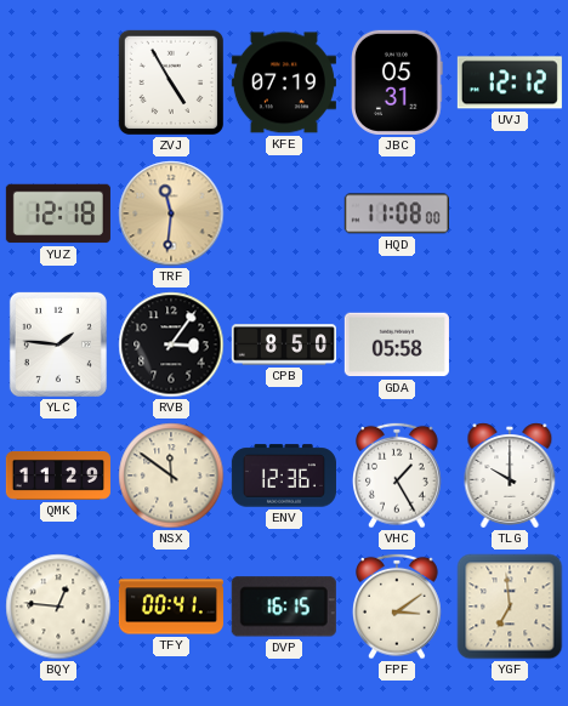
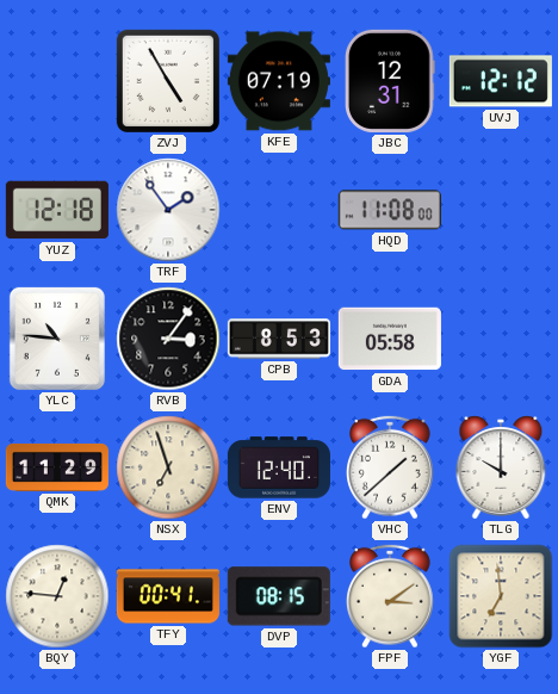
JBC: 05:31 -> 12:31 (390, 81)
TRF: 11:31 -> 1:54 (168, 210)
TRF dial: champagne -> white (168, 210)
YLC: 1:46 -> 10:46 (57, 339)
CPB: 8:50 -> 8:53 (279, 339)
NSX: 11:51 -> 6:57 (168, 467)
ENV: 12:36 -> 12:40 (279, 467)
VHC: 1:25 -> 1:38 (390, 467)
DVP: 16:15 -> 08:15 (279, 596)
